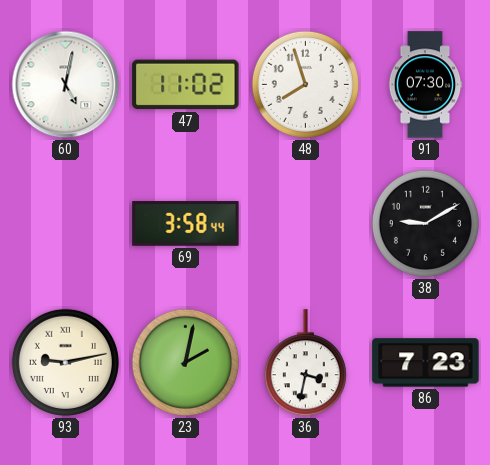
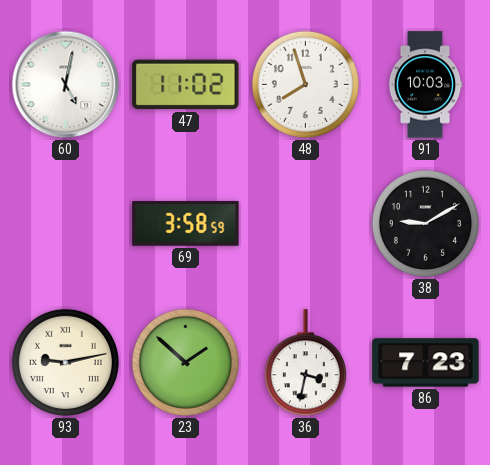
91: 07:30 -> 10:03 (425, 85)
69: 3:58:44 -> 3:58:59 (186, 224)
23: 2:02 -> 1:52 (185, 362)
